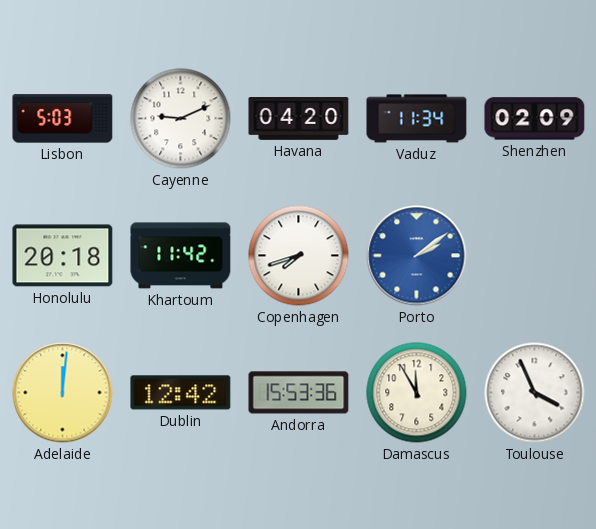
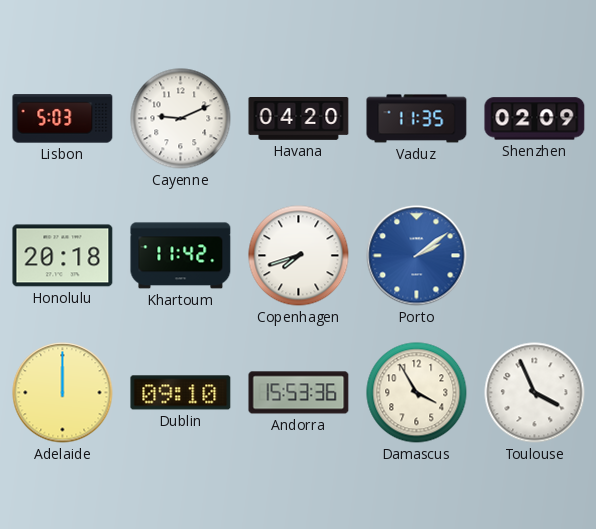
Vaduz: 11:34 -> 11:35 (417, 119)
Adelaide: 12:01 -> 12:00 (63, 393)
Dublin: 12:42 -> 09:10 (181, 393)
Damascus: 11:55 -> 3:55 (417, 393)
